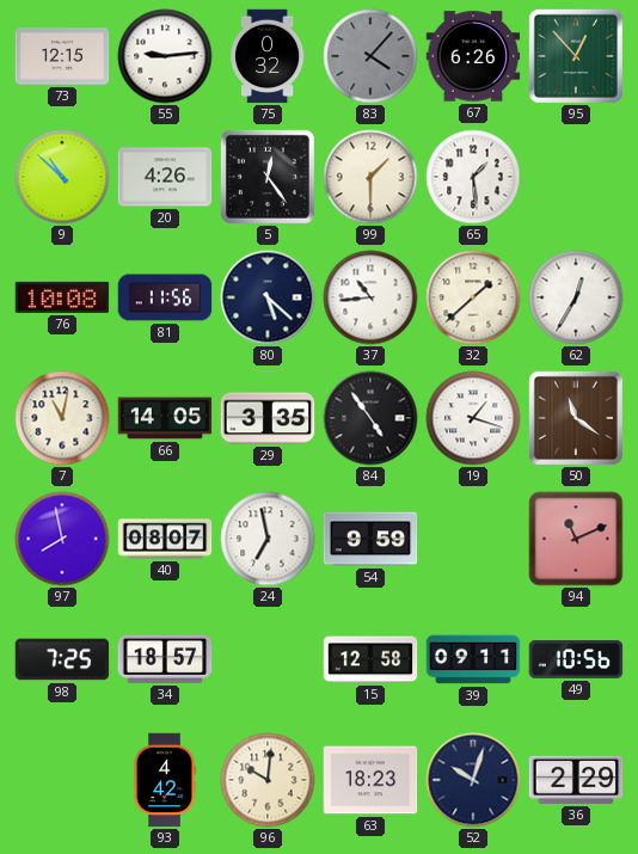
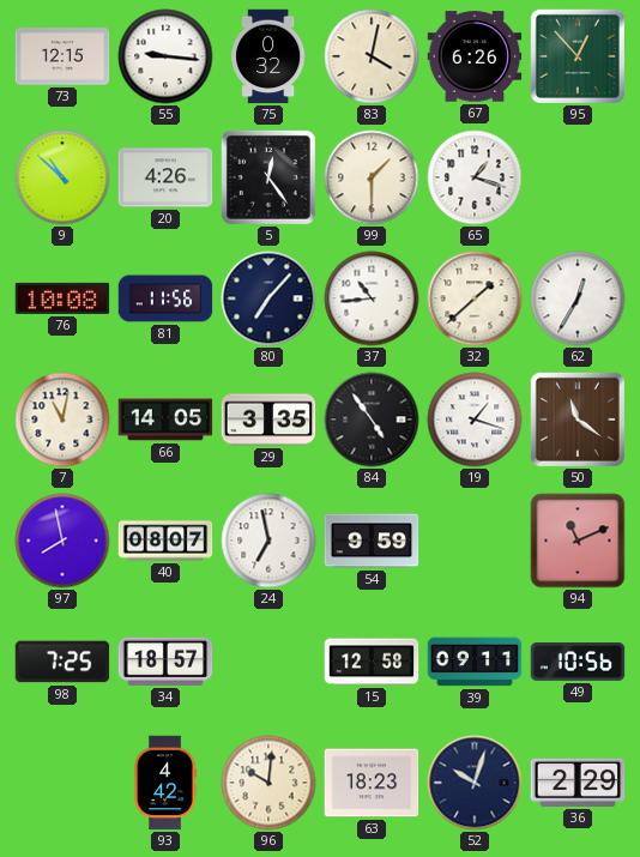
55: 9:14 -> 9:16 (165, 56)
83: 4:07 -> 4:02 (372, 56)
83 dial: grey -> cream (372, 56)
65: 1:29 -> 1:18 (475, 177)
80: 5:22 -> 7:07 (268, 298)
